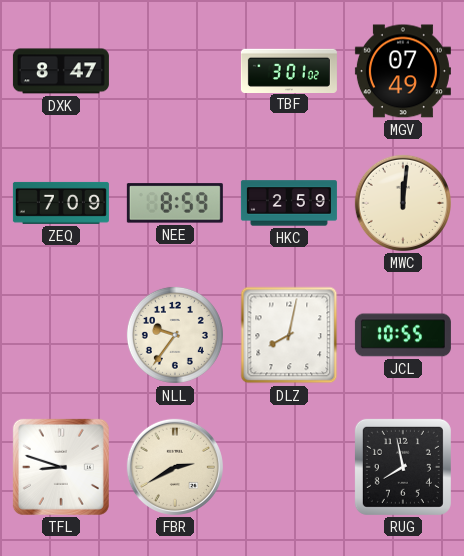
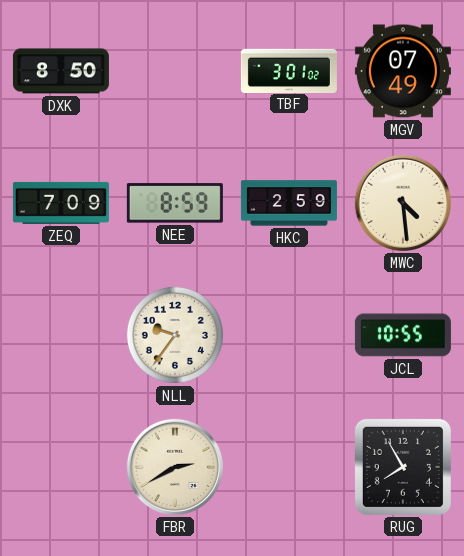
DXK: 8:47 -> 8:50 (61, 71)
MWC: 12:01 -> 4:29 (403, 203)
DLZ: 8:02 -> none (289, 335)
TFL: 8:48 -> none (61, 467)
RUG: 7:58 -> 7:55 (403, 467)
